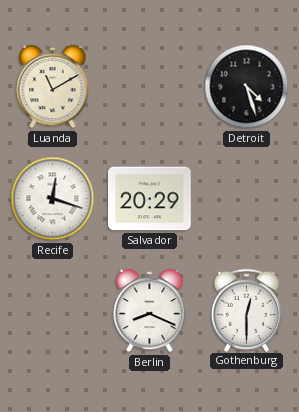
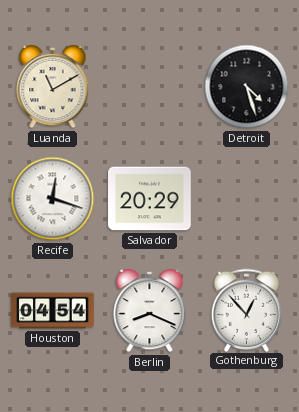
Houston: none -> 04:54 (53, 311)
Gothenburg: 12:30 -> 12:53 (247, 310)
